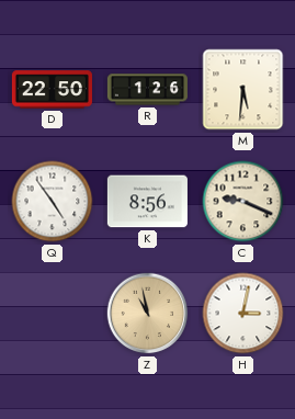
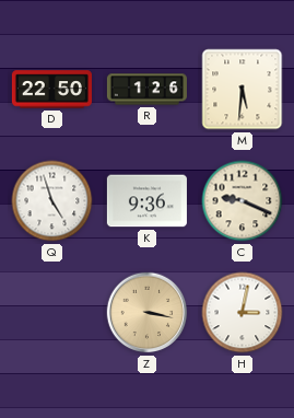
Q: 4:54 -> 4:57 (52, 201)
K: 8:56 -> 9:36 (146, 201)
Z: 10:58 -> 3:17 (148, 313)
